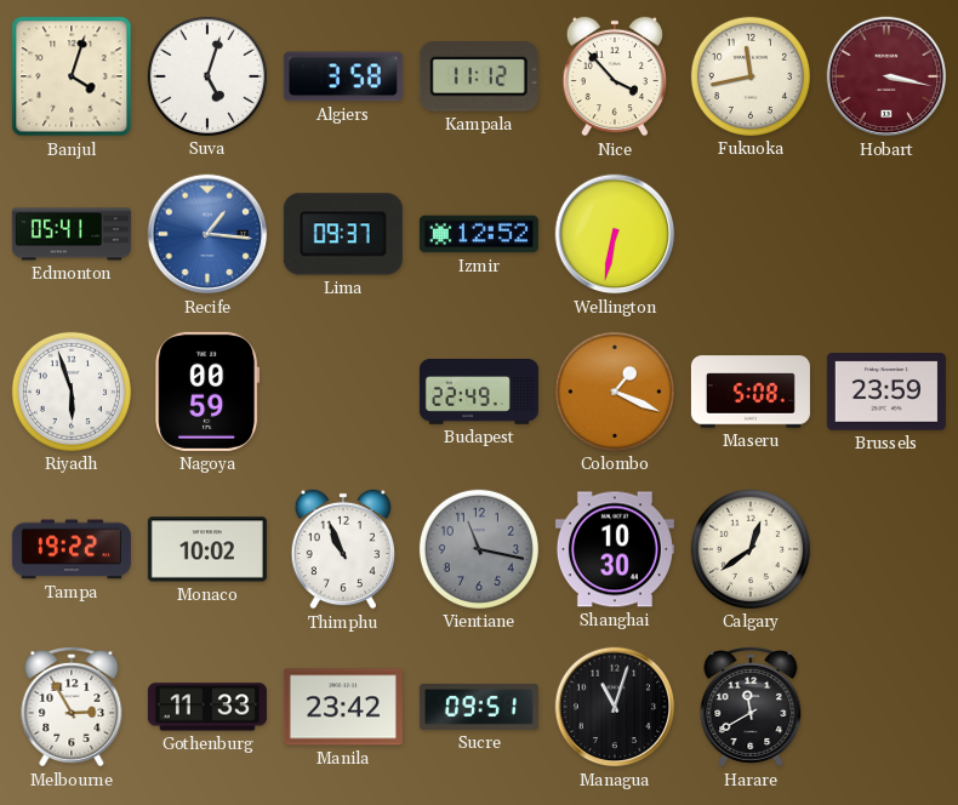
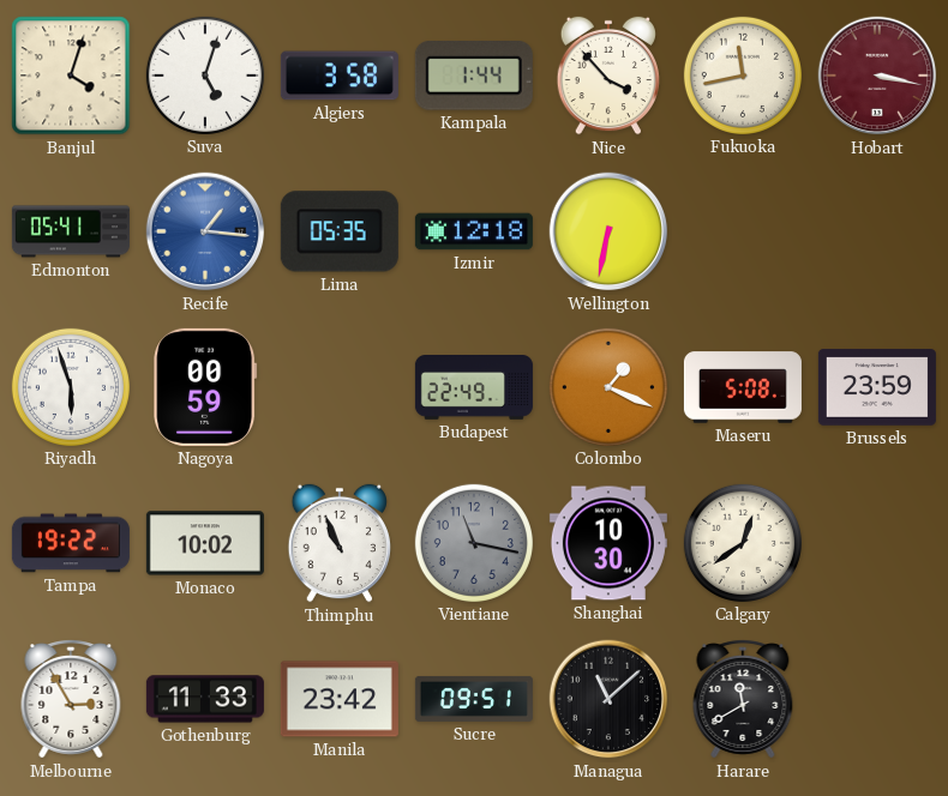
Kampala: 11:12 -> 1:44 (474, 76)
Lima: 09:37 -> 05:35 (340, 231)
Izmir: 12:52 -> 12:18 (474, 231)
Managua: 11:03 -> 11:08 (608, 699)
